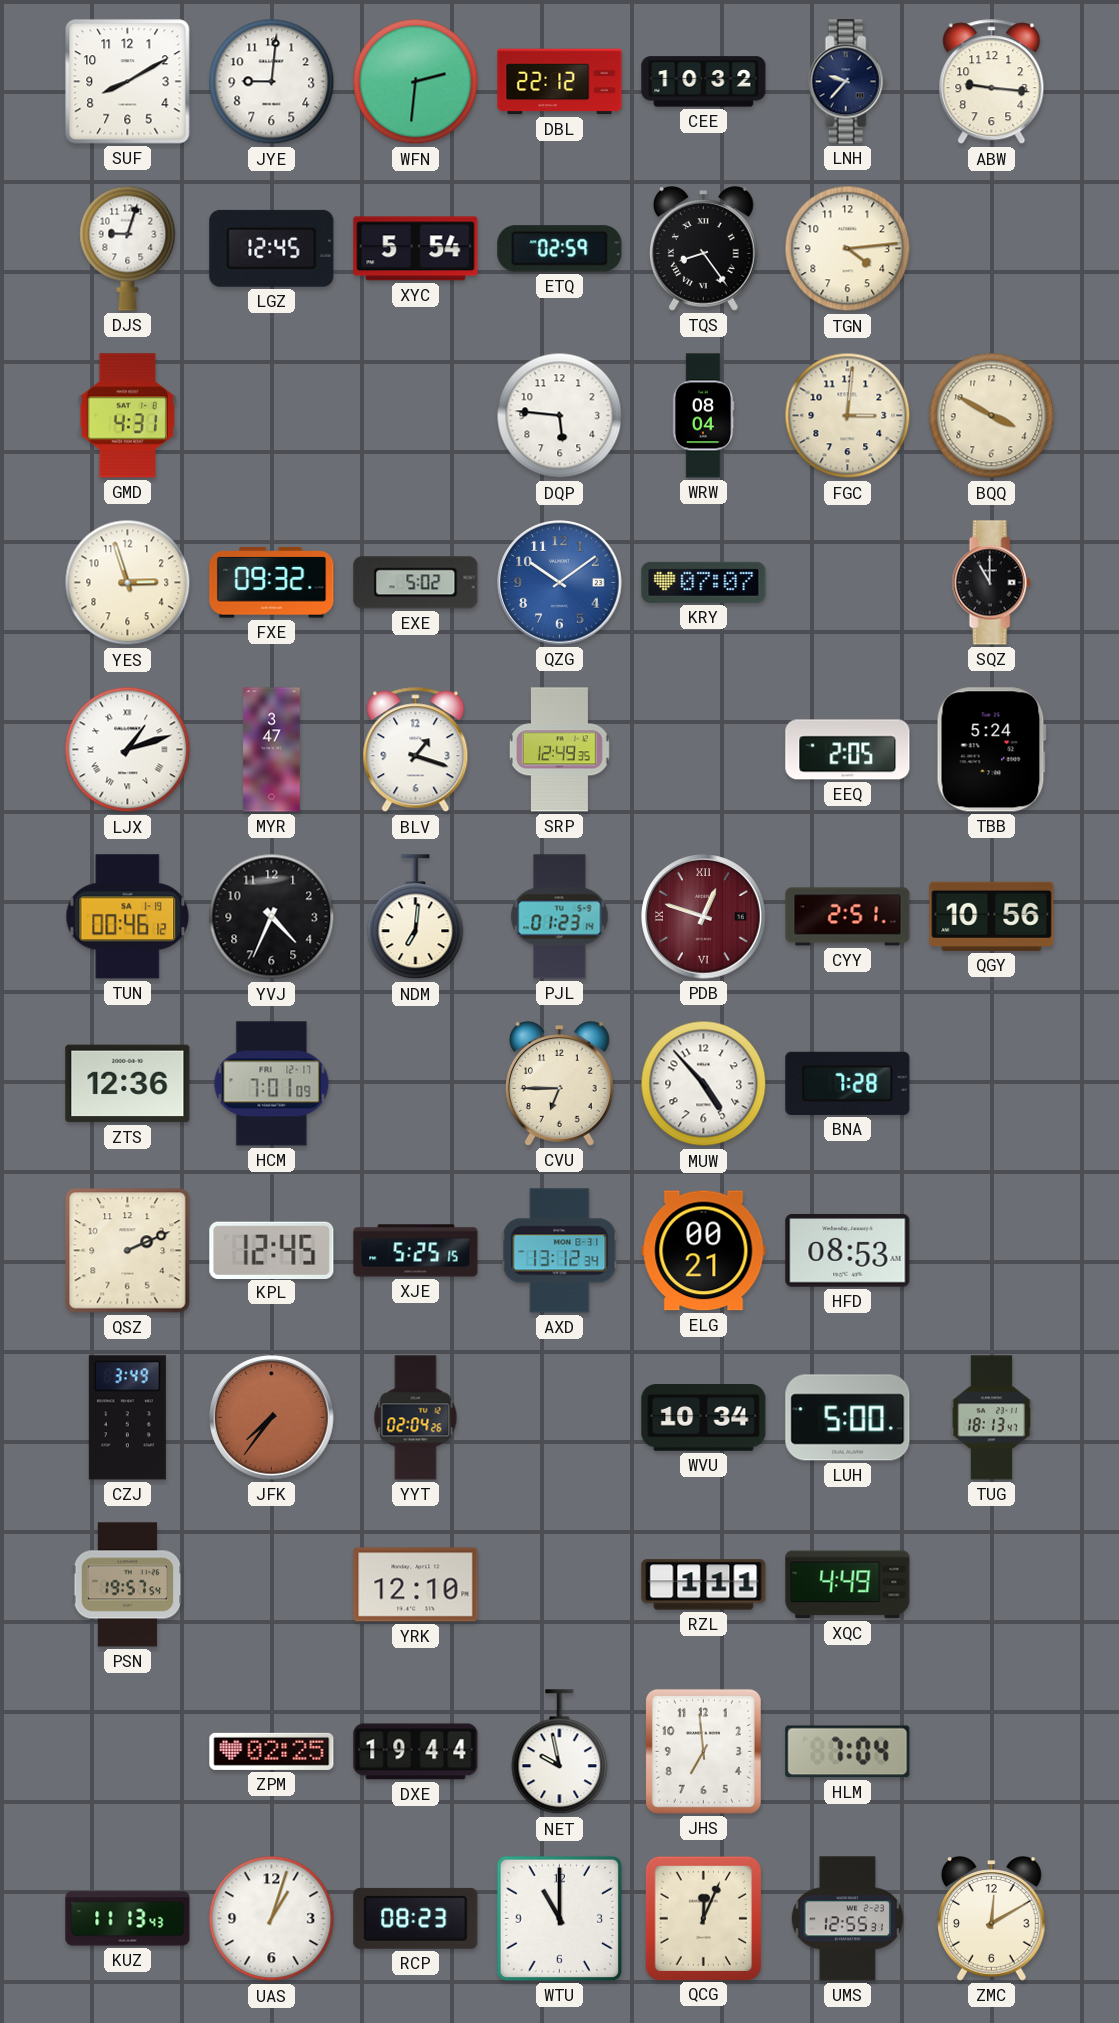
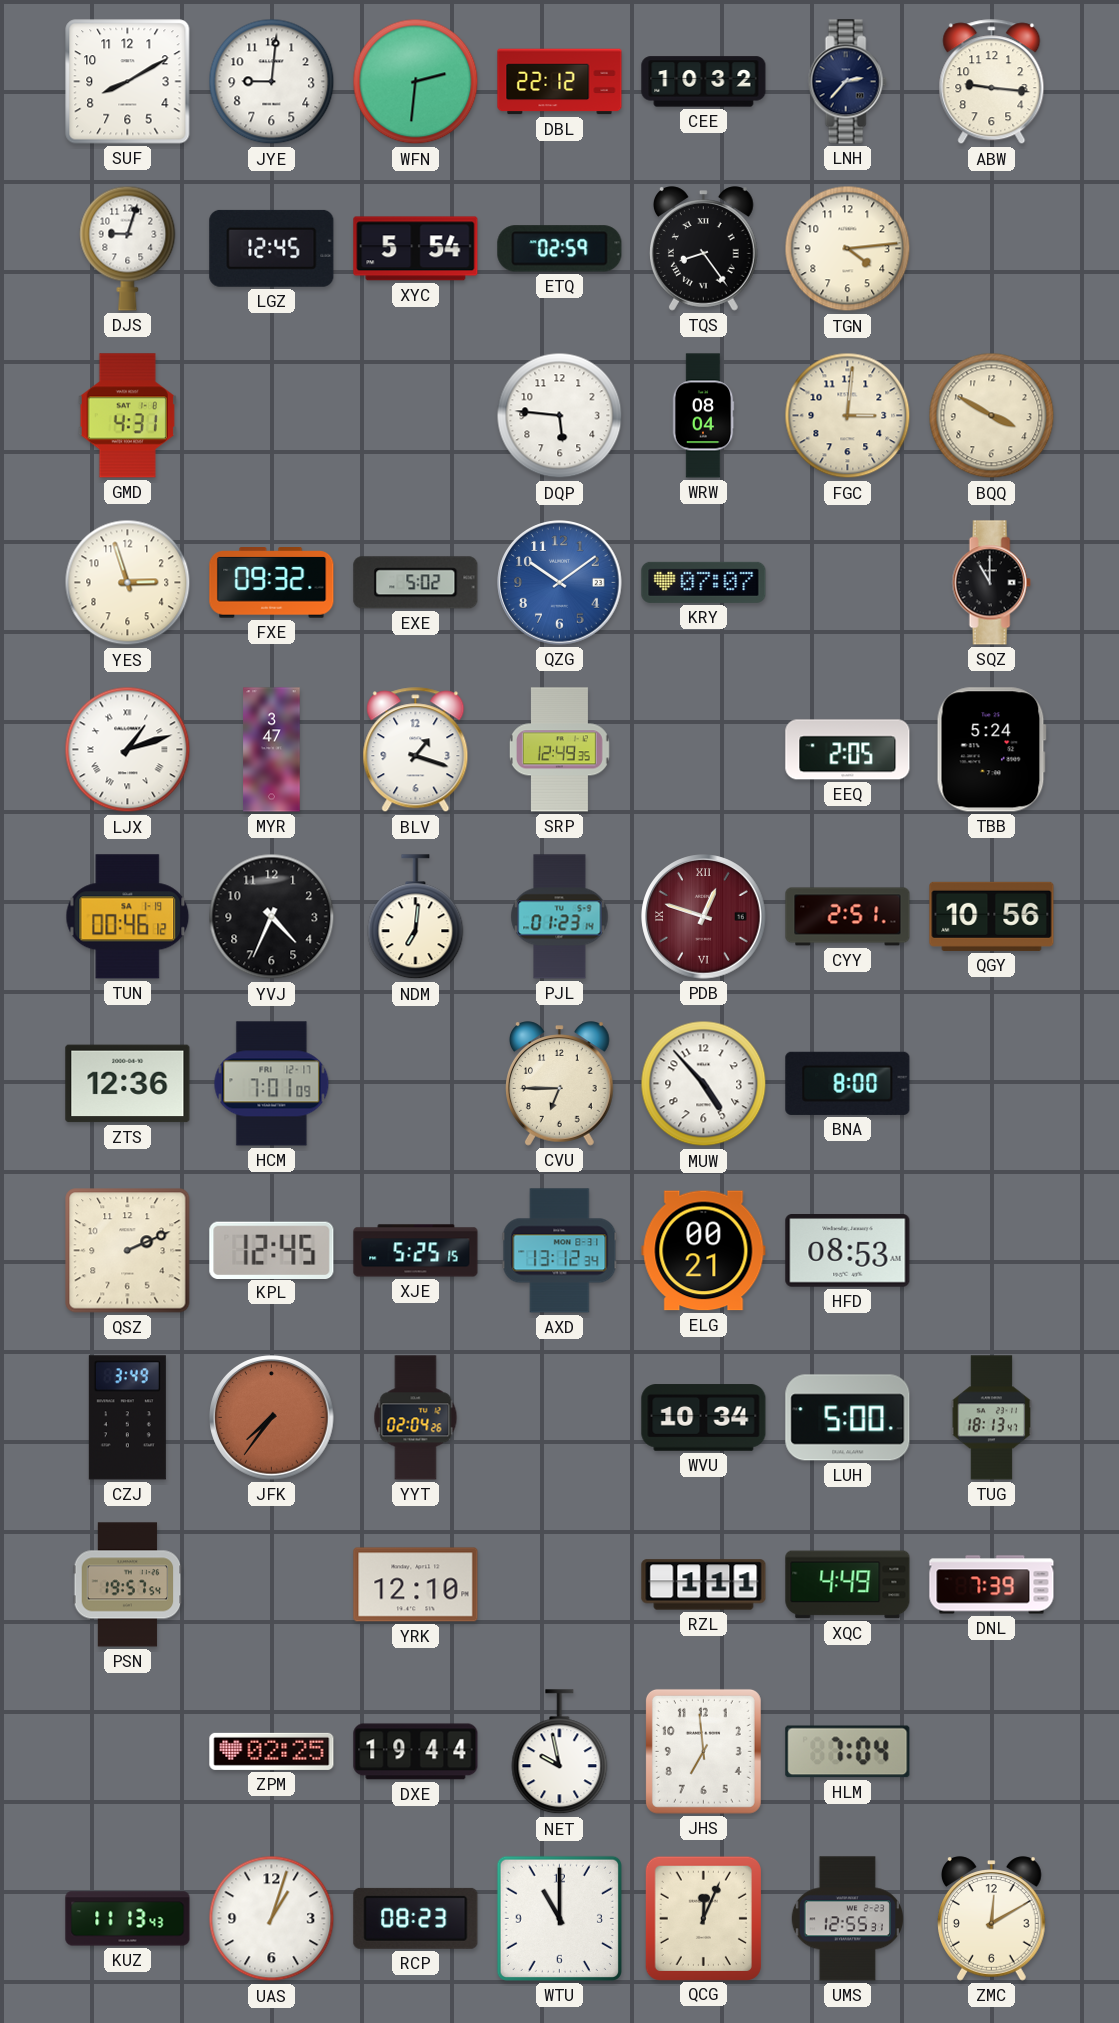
LNH: 9:37 -> 2:37 (847, 82)
BNA: 7:28 -> 8:00 (848, 1083)
DNL: none -> 7:39 (992, 1585)
